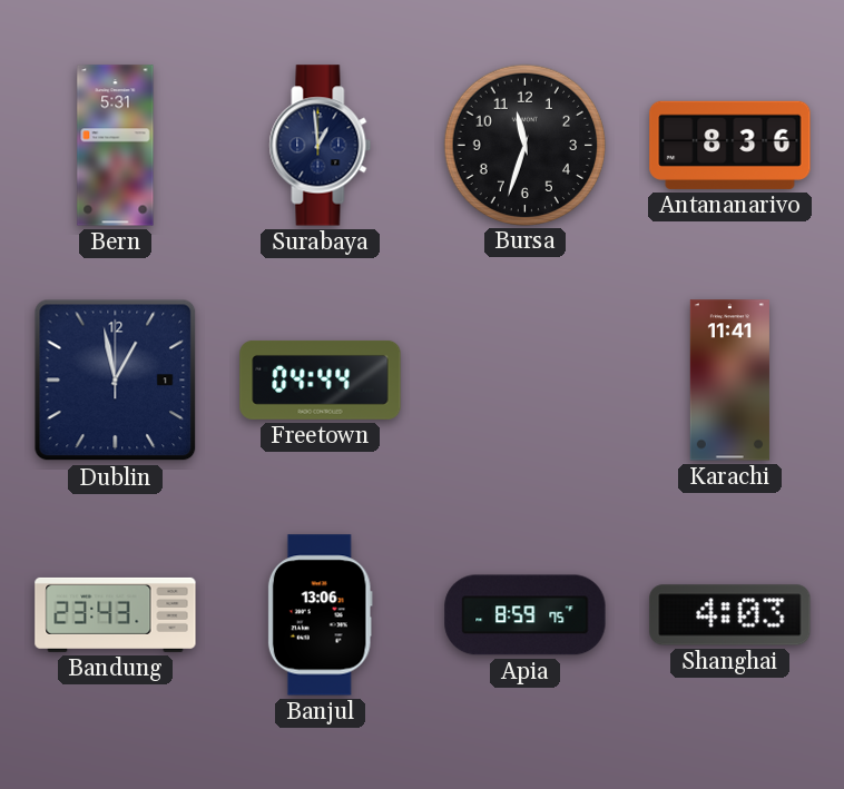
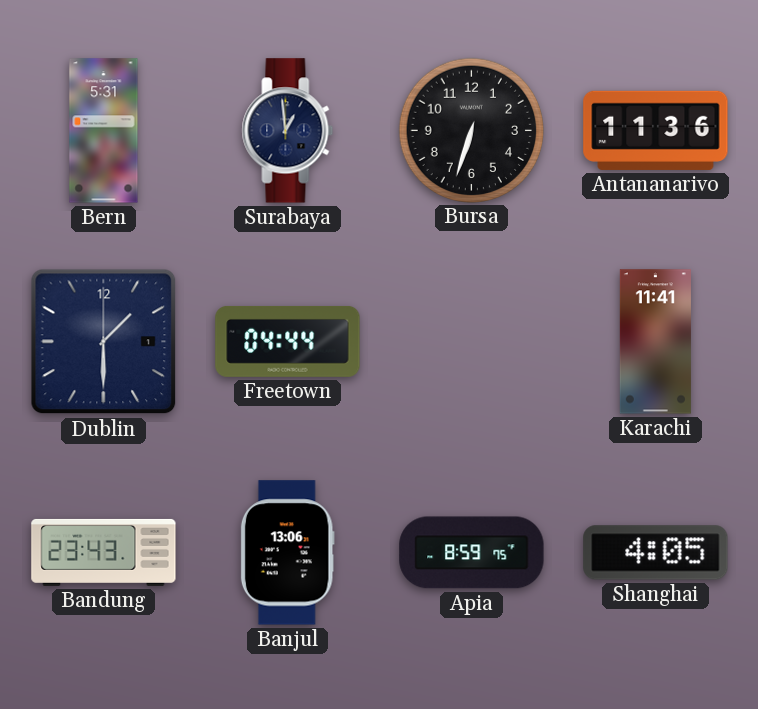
Bursa: 11:33 -> 6:33 (471, 130)
Antananarivo: 8:36 -> 11:36 (656, 130)
Dublin: 12:58 -> 1:30 (104, 342)
Shanghai: 4:03 -> 4:05 (656, 553)
